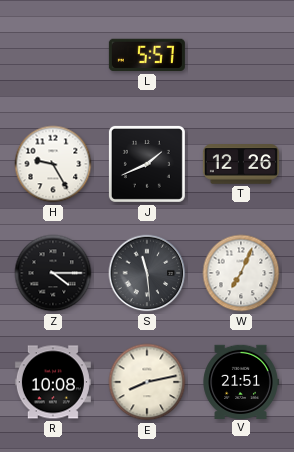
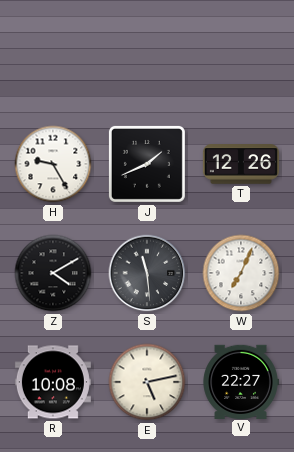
L: 5:57 -> none (147, 55)
Z: 4:15 -> 4:10 (53, 273)
E: 8:13 -> 5:13 (147, 382)
V: 21:51 -> 22:27 (241, 381)
